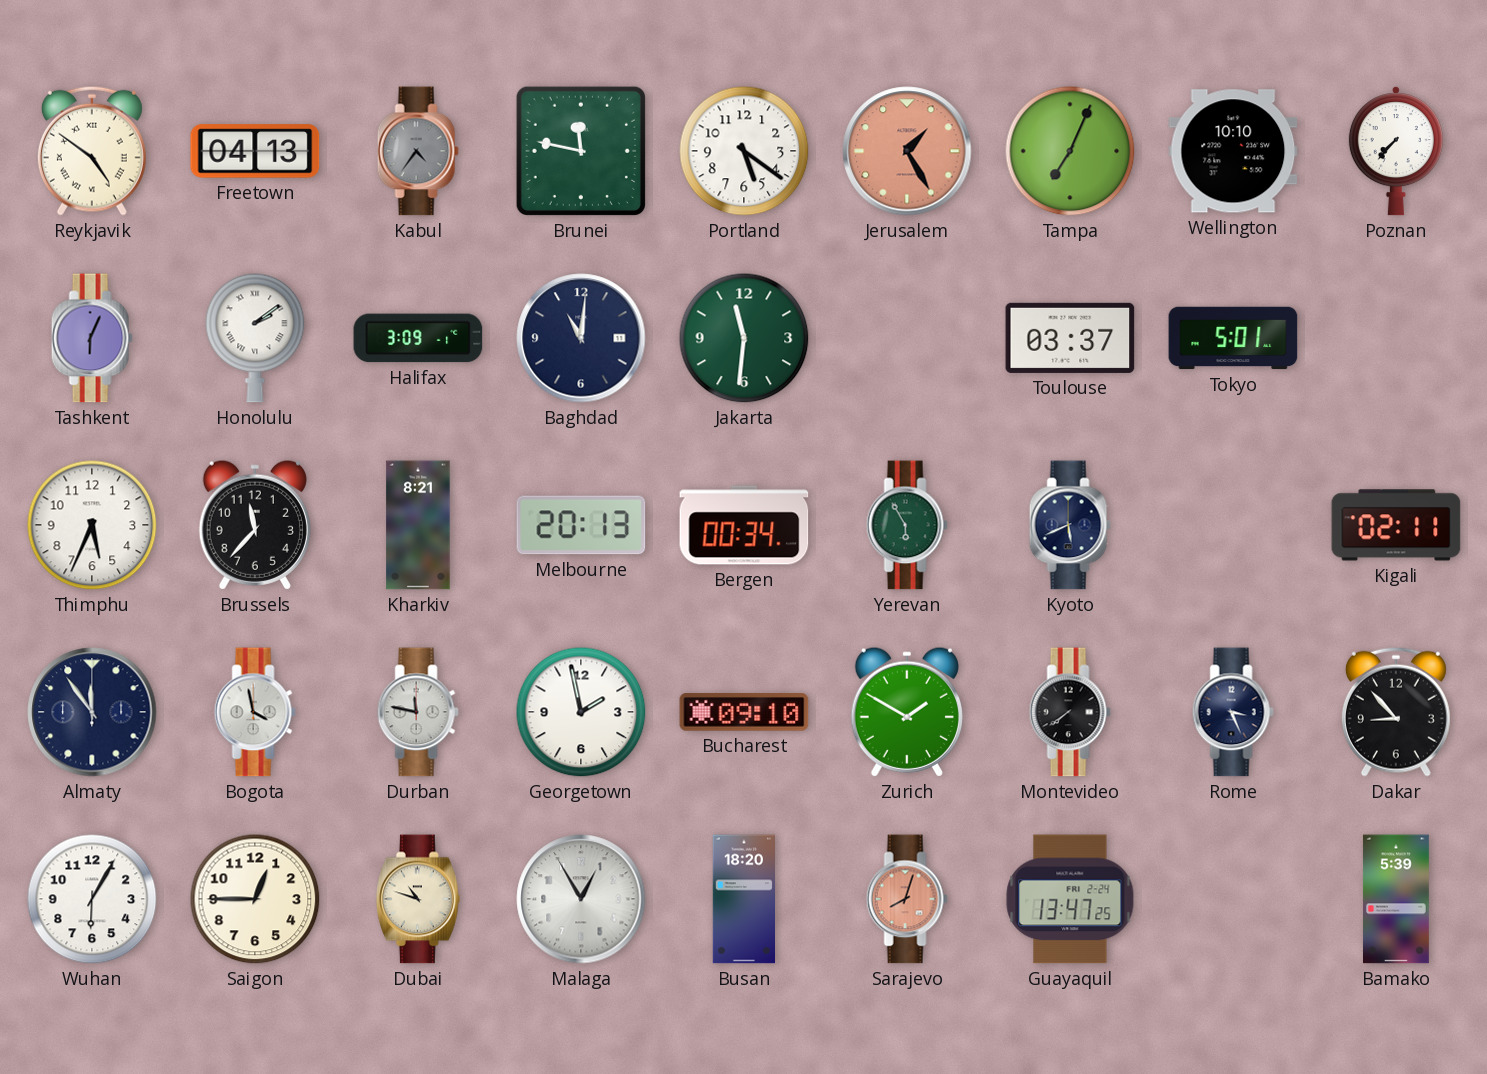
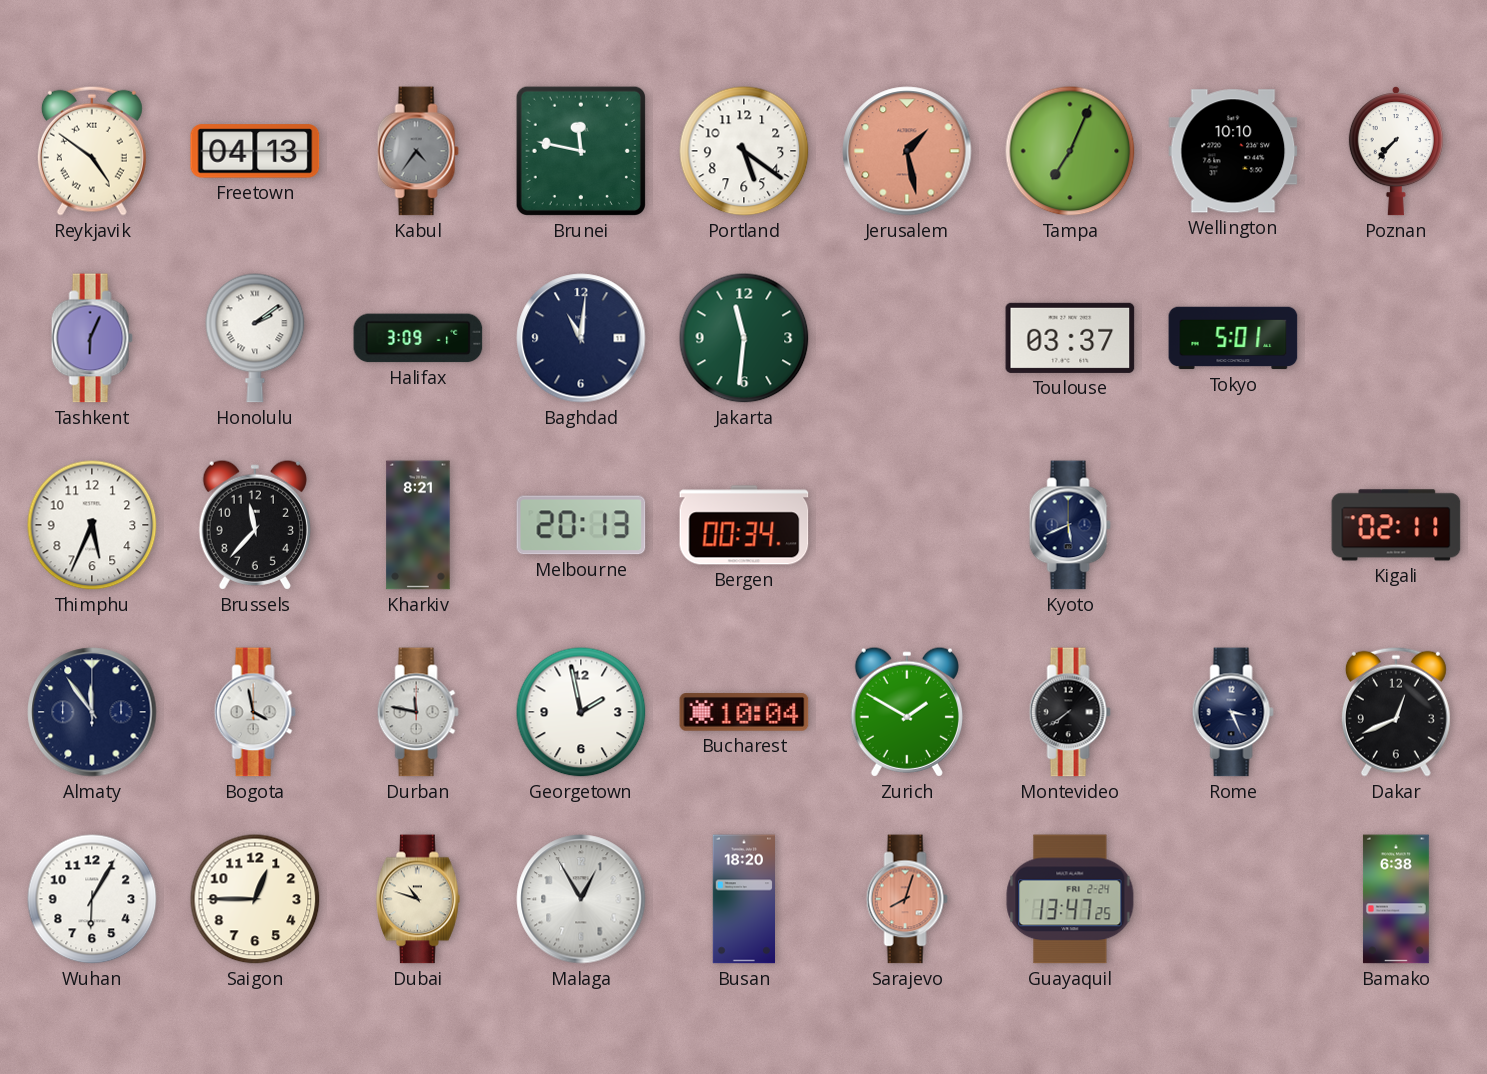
Jerusalem: 1:25 -> 1:28 (907, 151)
Yerevan: 5:55 -> none (907, 525)
Bucharest: 09:10 -> 10:04 (744, 712)
Dakar: 8:53 -> 12:41 (1396, 712)
Bamako: 5:39 -> 6:38 (1396, 899)
